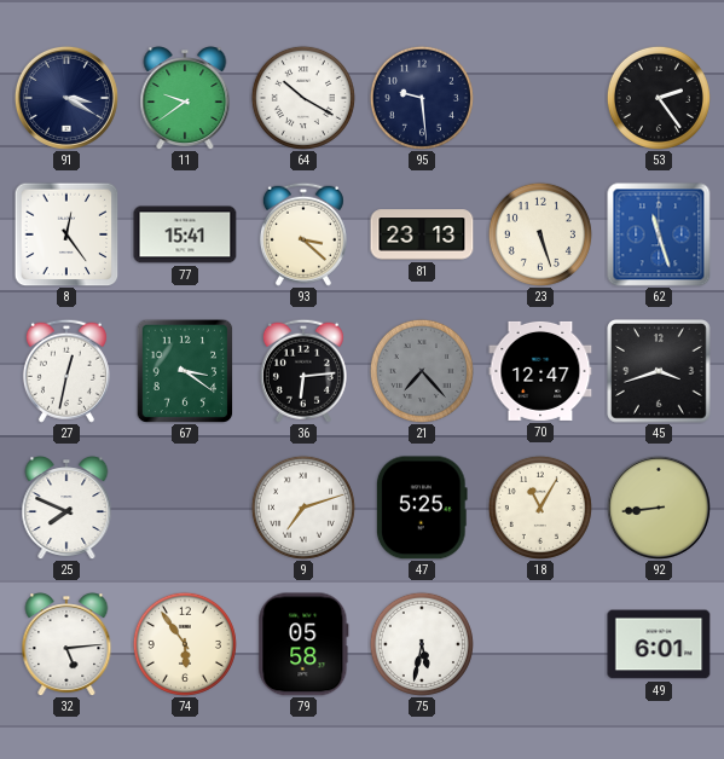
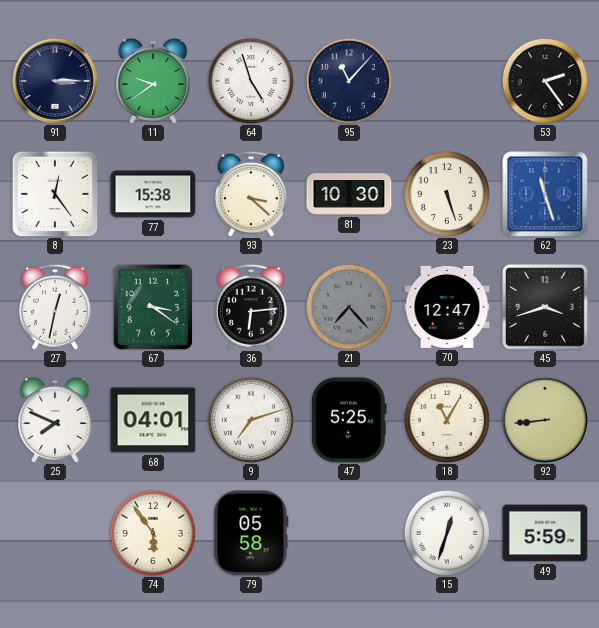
91: 3:20 -> 3:15 (55, 81)
64: 10:20 -> 4:57 (251, 81)
95: 9:29 -> 11:07 (349, 81)
77: 15:41 -> 15:38 (153, 194)
81: 23:13 -> 10:30 (349, 194)
68: none -> 04:01 (153, 420)
32: 5:14 -> none (66, 644)
75: 5:32 -> none (422, 644)
15: none -> 12:33 (447, 533)
49: 6:01 -> 5:59 (545, 533)
